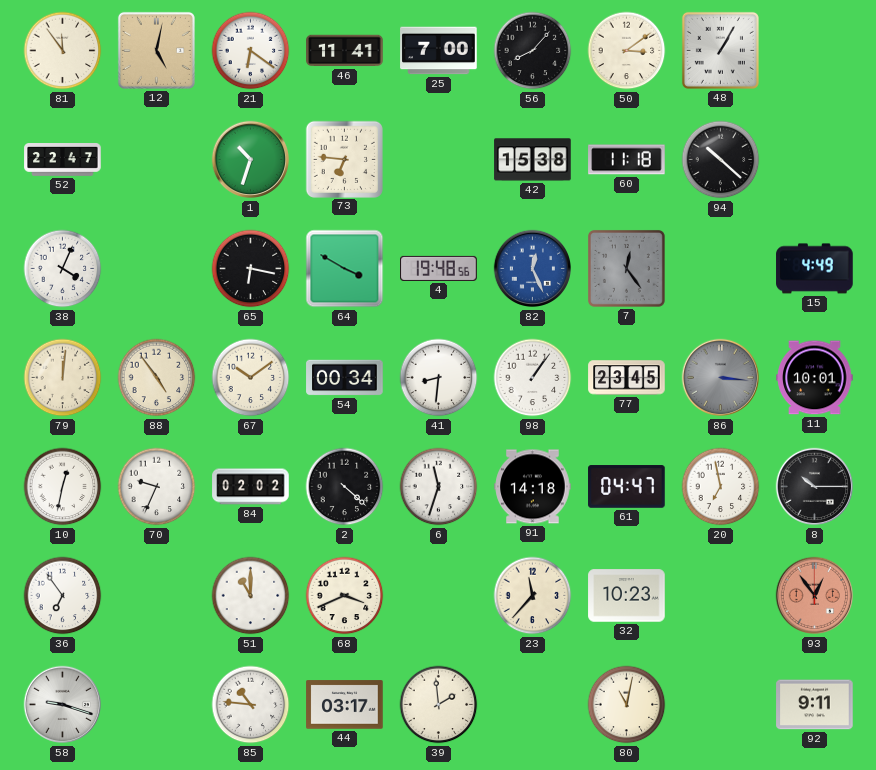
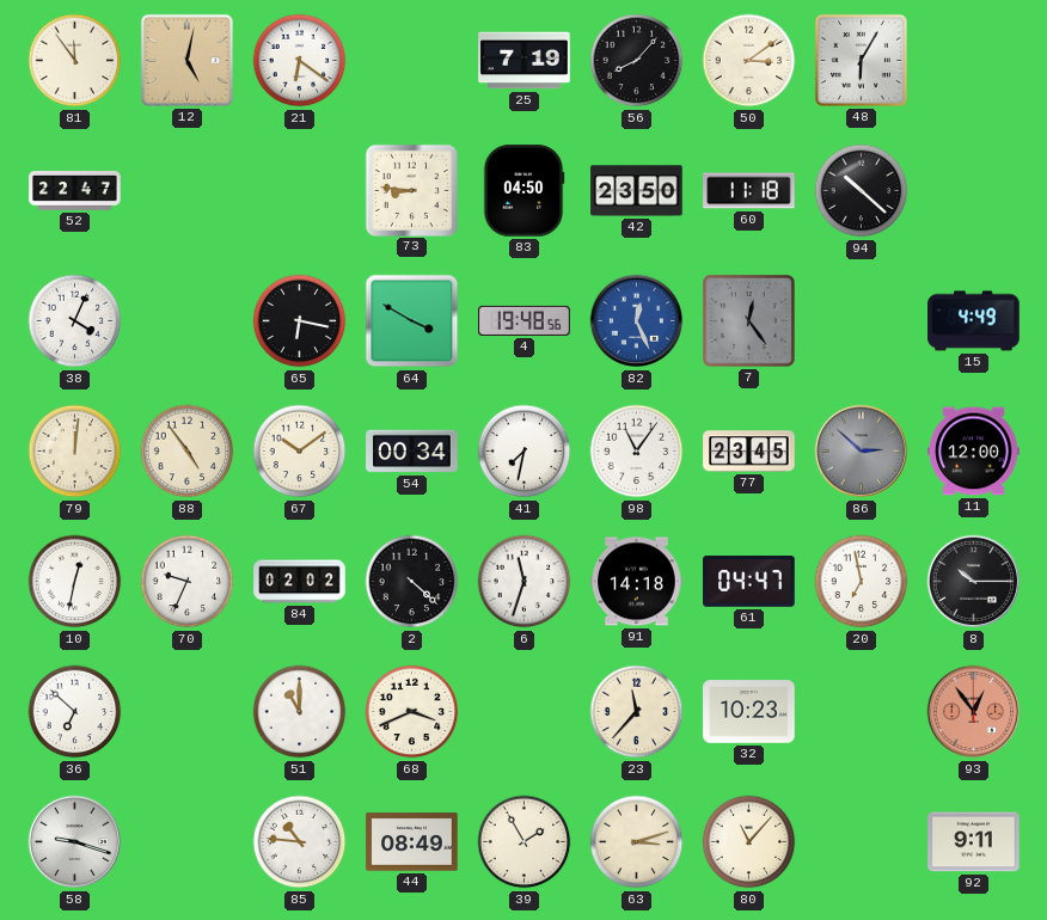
46: 11:41 -> none (345, 51)
25: 7:00 -> 7:19 (525, 61)
48: 1:05 -> 6:05 (861, 60)
1: 10:33 -> none (251, 160)
73: 6:46 -> 8:46 (411, 190)
83: none -> 04:50 (523, 191)
42: 15:38 -> 23:50 (637, 191)
41: 8:31 -> 7:32 (525, 452)
98: 1:06 -> 11:06 (637, 452)
86: 3:16 -> 2:52 (862, 452)
11: 10:01 -> 12:00 (974, 452)
36: 6:54 -> 6:52 (75, 712)
44: 03:17 -> 08:49 (412, 842)
39: 1:59 -> 1:55 (525, 842)
63: none -> 3:12 (637, 842)
80: 11:02 -> 11:07 (749, 842)
